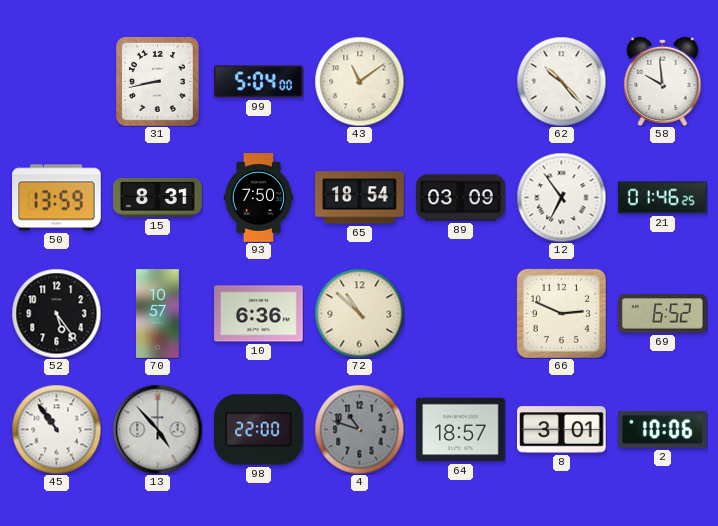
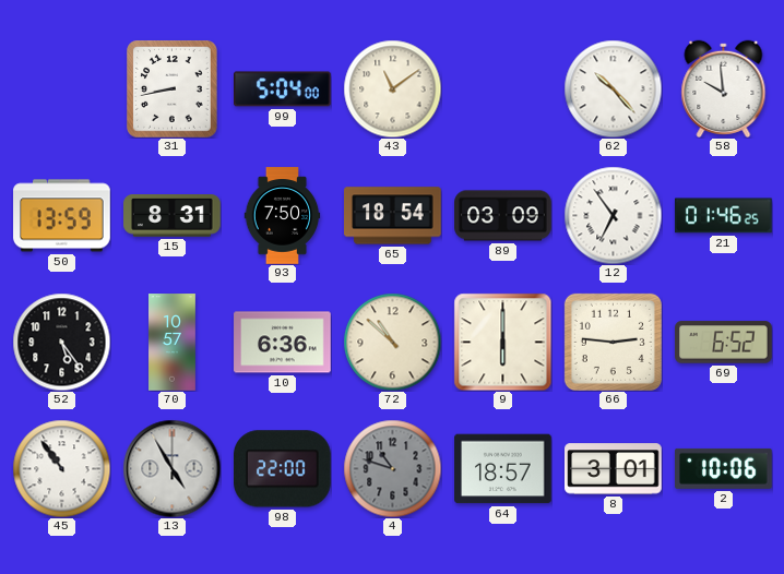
9: none -> 6:00 (502, 342)
66: 2:49 -> 2:46 (613, 342)
13: 4:53 -> 4:55 (171, 468)
